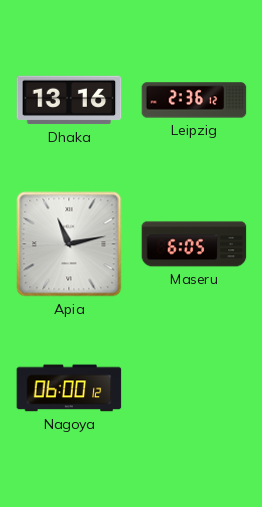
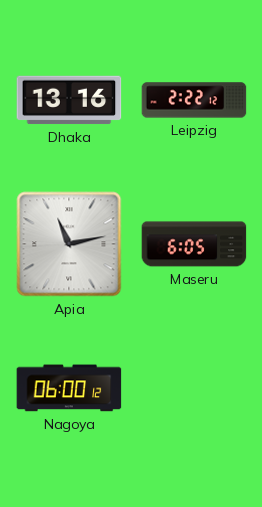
Leipzig: 2:36 -> 2:22 (194, 100)
